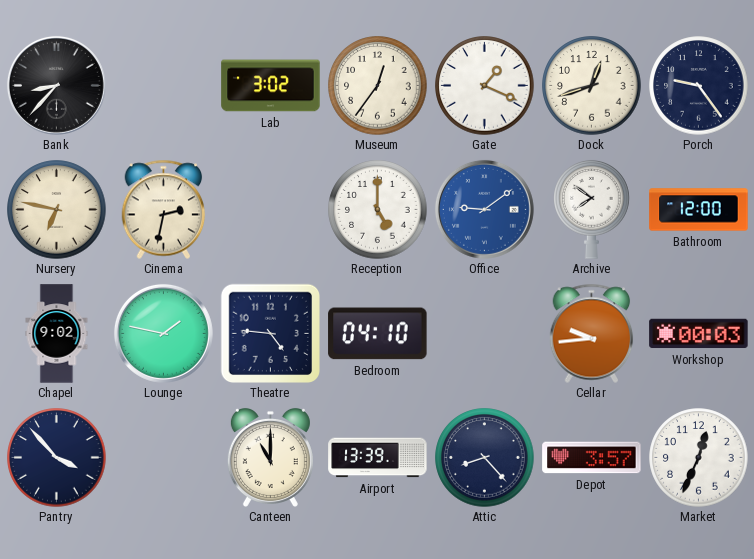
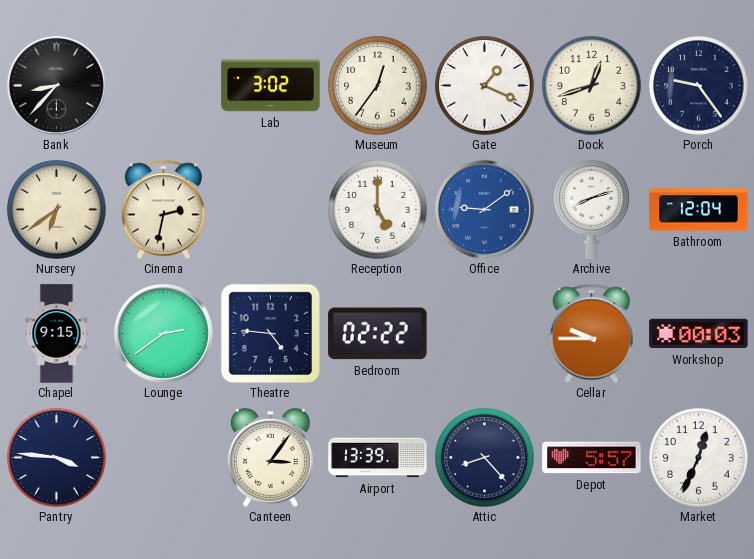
Nursery: 6:47 -> 6:39 (57, 210)
Archive: 7:51 -> 8:12 (592, 210)
Bathroom: 12:00 -> 12:04 (699, 210)
Chapel: 9:02 -> 9:15 (57, 334)
Lounge: 1:47 -> 2:39 (163, 333)
Bedroom: 04:10 -> 02:22 (378, 334)
Cellar: 9:44 -> 9:45 (592, 333)
Pantry: 3:53 -> 3:46 (57, 458)
Canteen: 11:00 -> 3:06 (270, 457)
Depot: 3:57 -> 5:57 (592, 458)
